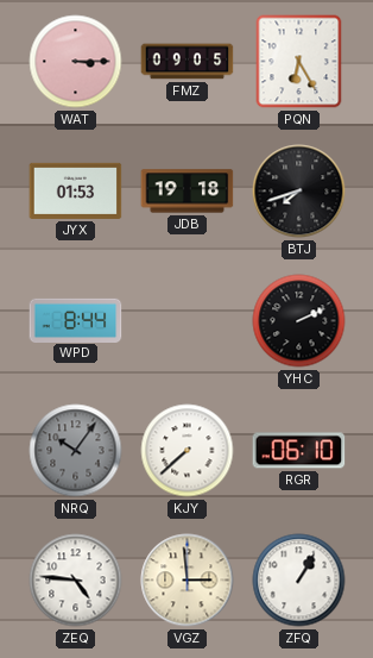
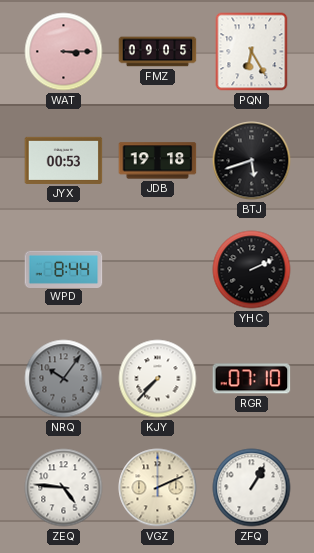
JYX: 01:53 -> 00:53 (64, 160)
BTJ: 7:42 -> 5:42 (252, 161)
KJY: 7:38 -> 7:37 (158, 379)
RGR: 06:10 -> 07:10 (252, 379)
VGZ: 2:59 -> 2:11 (158, 488)
